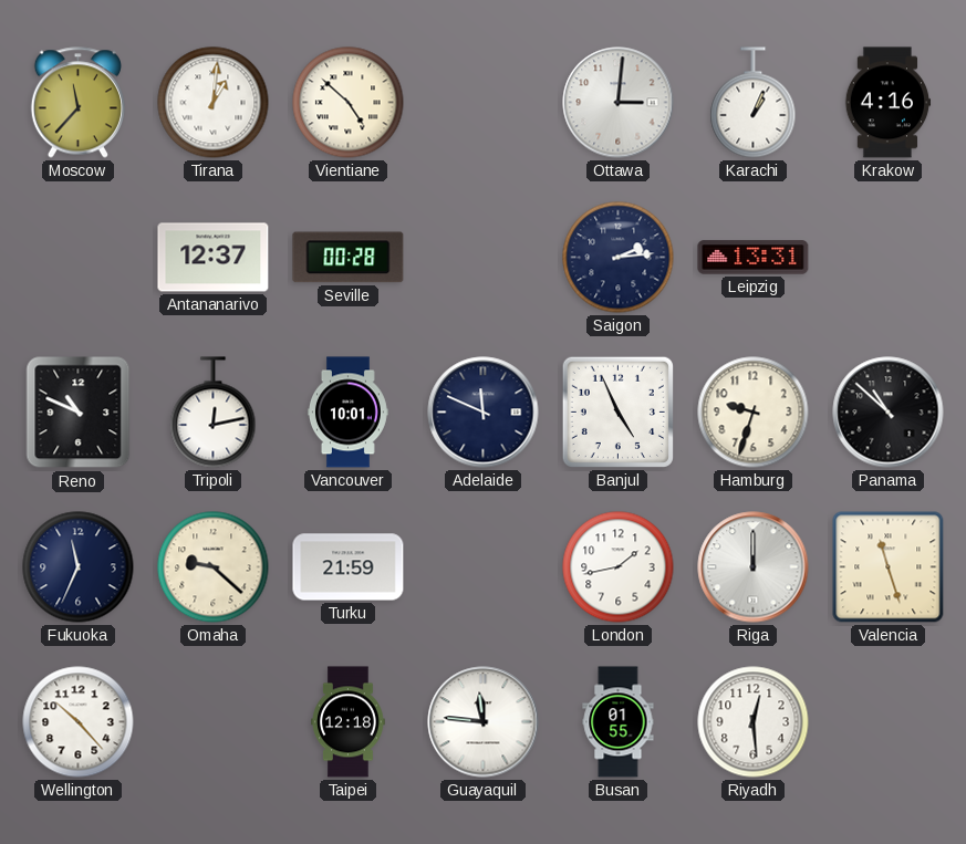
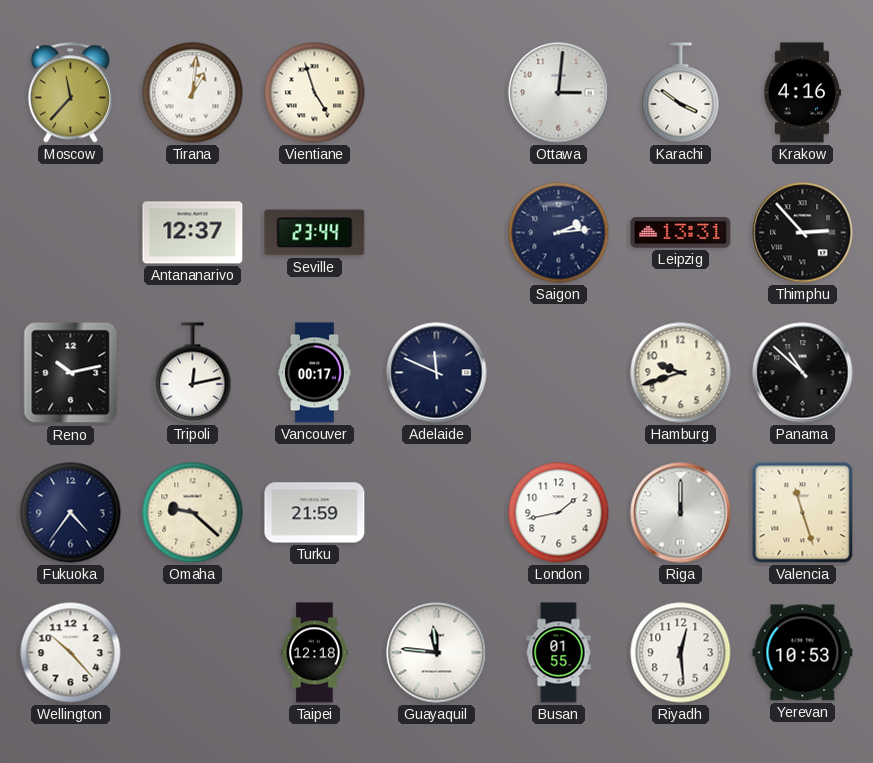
Vientiane: 4:52 -> 4:57 (315, 93)
Karachi: 1:04 -> 3:51 (681, 93)
Seville: 00:28 -> 23:44 (315, 233)
Thimphu: none -> 2:53 (803, 233)
Reno: 10:49 -> 10:13 (71, 373)
Vancouver: 10:01 -> 00:17 (314, 373)
Banjul: 4:56 -> none (617, 411)
Hamburg: 9:33 -> 9:42 (681, 373)
Fukuoka: 11:34 -> 4:36 (71, 513)
Yerevan: none -> 10:53 (803, 653)
